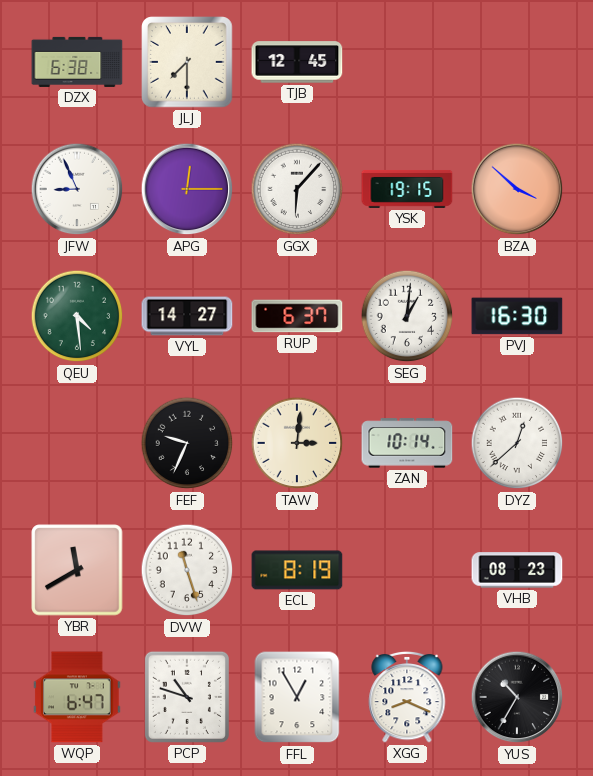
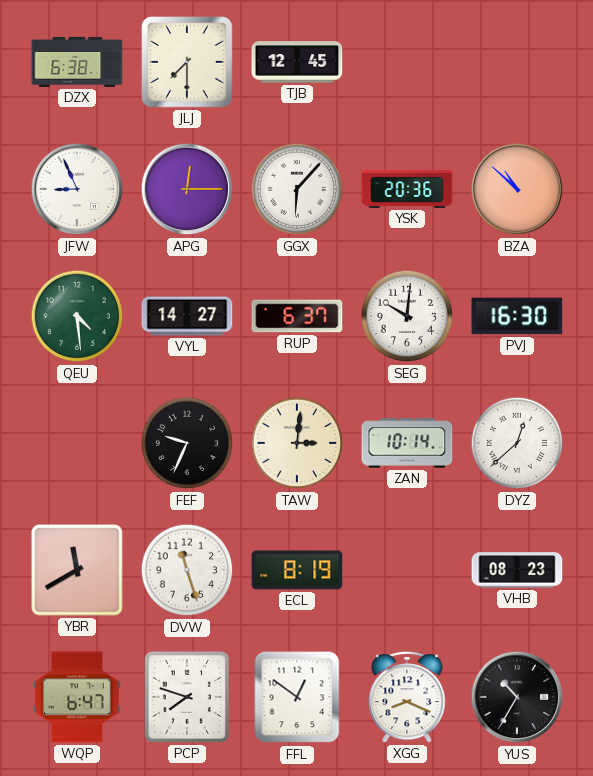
YSK: 19:15 -> 20:36 (407, 189)
BZA: 3:52 -> 10:52 (517, 189)
SEG: 1:01 -> 10:01 (407, 316)
PCP: 10:48 -> 7:48 (187, 697)
FFL: 12:55 -> 12:51 (297, 697)
